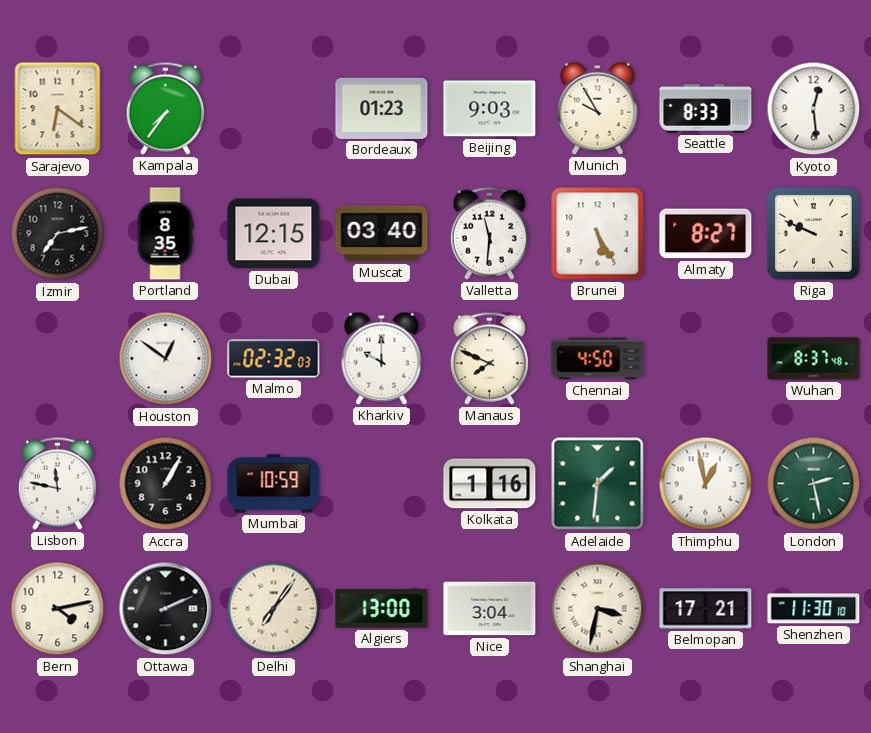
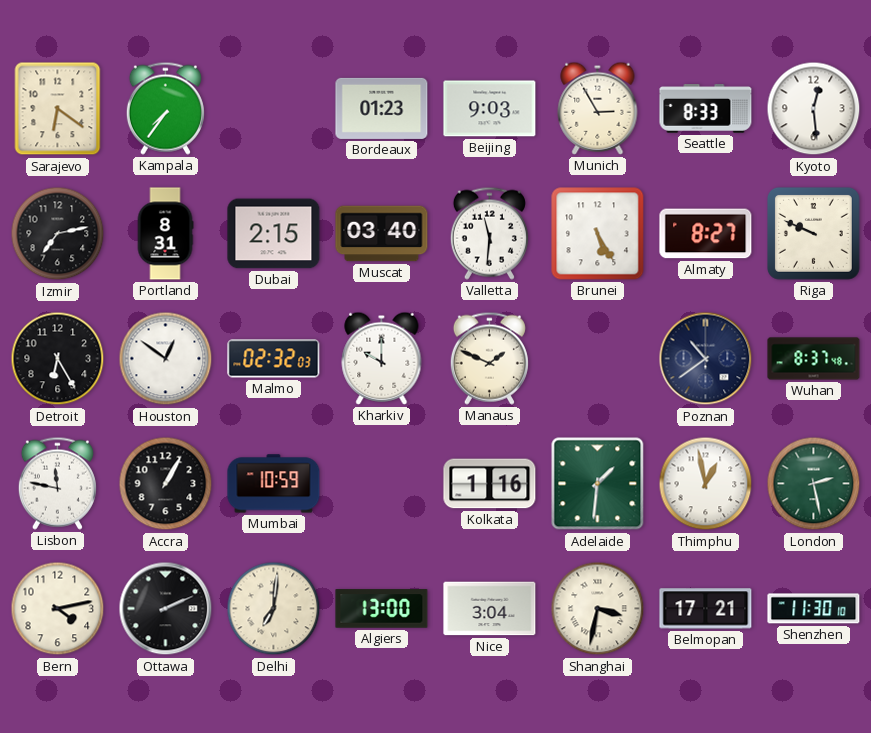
Munich: 9:55 -> 2:55 (598, 108)
Portland: 8:35 -> 8:31 (165, 234)
Dubai: 12:15 -> 2:15 (274, 234)
Detroit: none -> 6:25 (58, 359)
Manaus: 7:49 -> 1:49 (489, 358)
Chennai: 4:50 -> none (598, 359)
Poznan: none -> 10:39 (706, 359)
Delhi: 7:06 -> 7:01 (274, 609)
